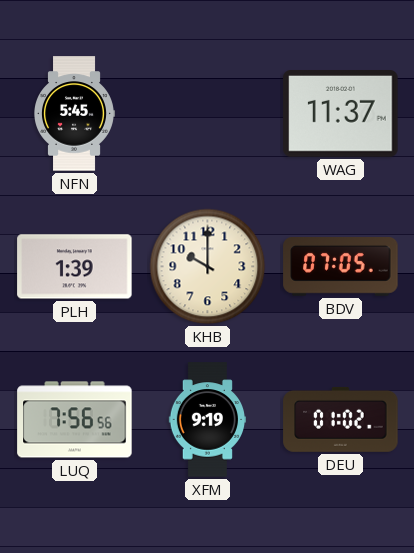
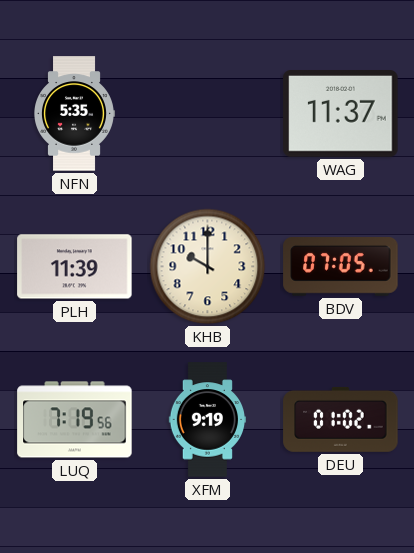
NFN: 5:45 -> 5:35 (75, 114)
PLH: 1:39 -> 11:39 (75, 267)
LUQ: 7:56 -> 7:19 (75, 420)
